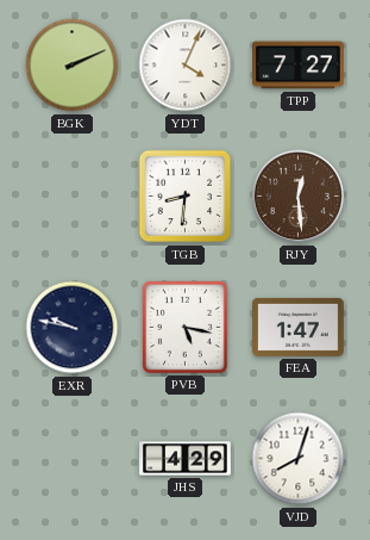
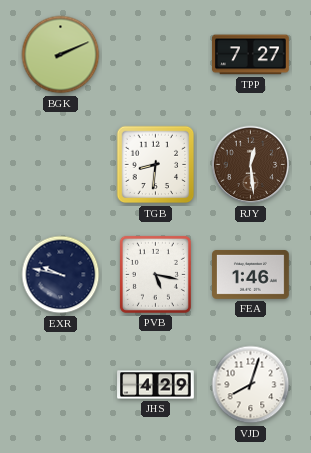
YDT: 4:04 -> none (186, 66)
FEA: 1:47 -> 1:46 (251, 274)
